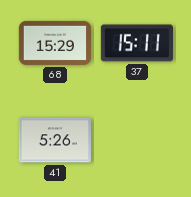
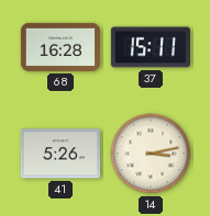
68: 15:29 -> 16:28 (59, 47)
14: none -> 3:13 (151, 154)
